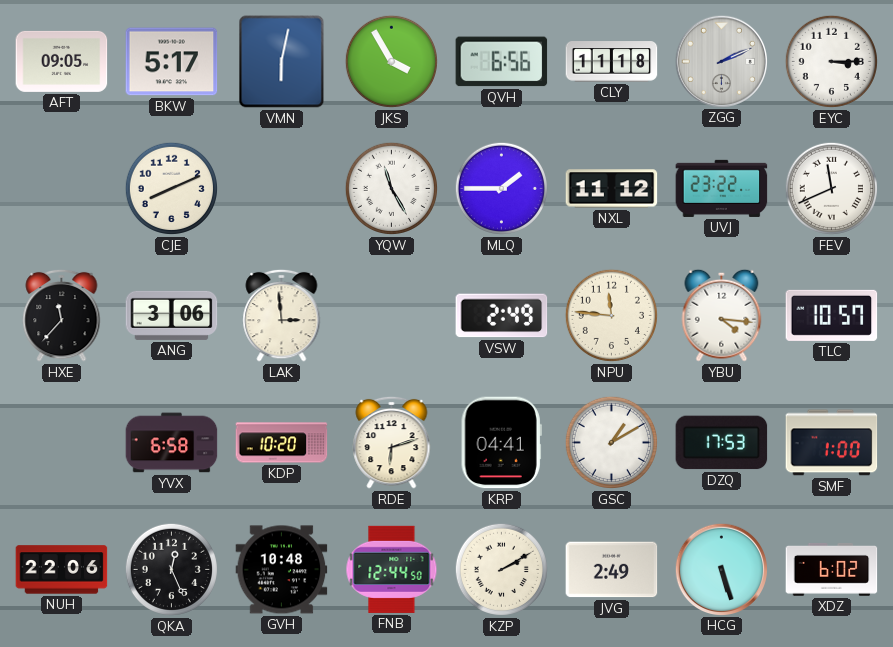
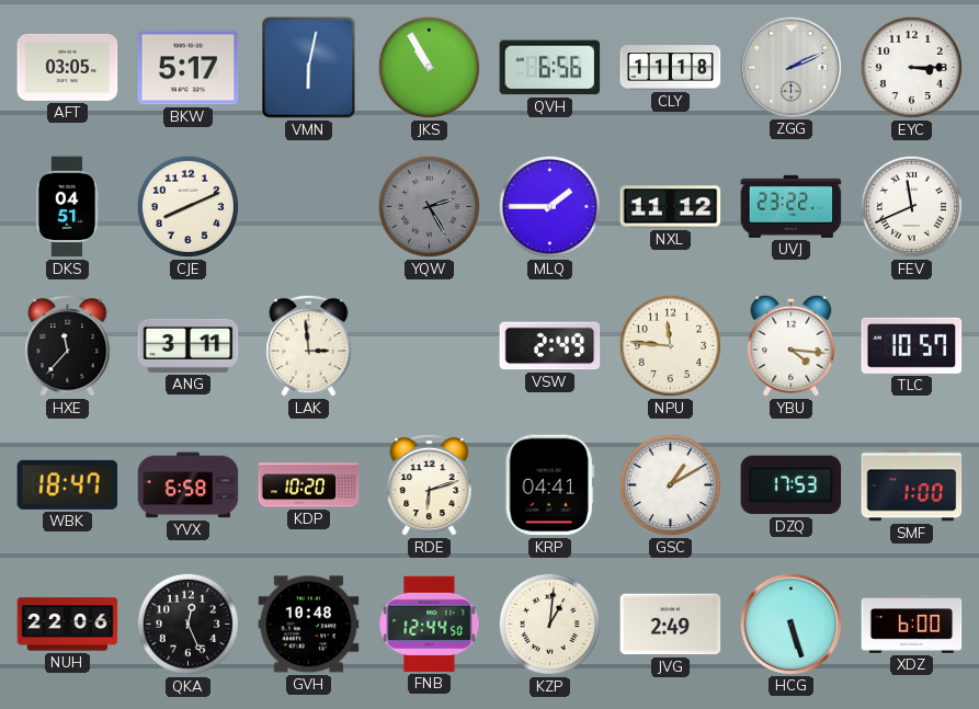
AFT: 09:05 -> 03:05 (68, 67)
JKS: 3:55 -> 10:55 (429, 67)
DKS: none -> 04:51 (67, 207)
YQW: 11:25 -> 2:25 (429, 206)
YQW dial: white -> grey (429, 206)
ANG: 3:06 -> 3:11 (189, 345)
WBK: none -> 18:47 (68, 484)
KZP: 2:10 -> 1:01 (549, 624)
XDZ: 6:02 -> 6:00 (912, 624)
